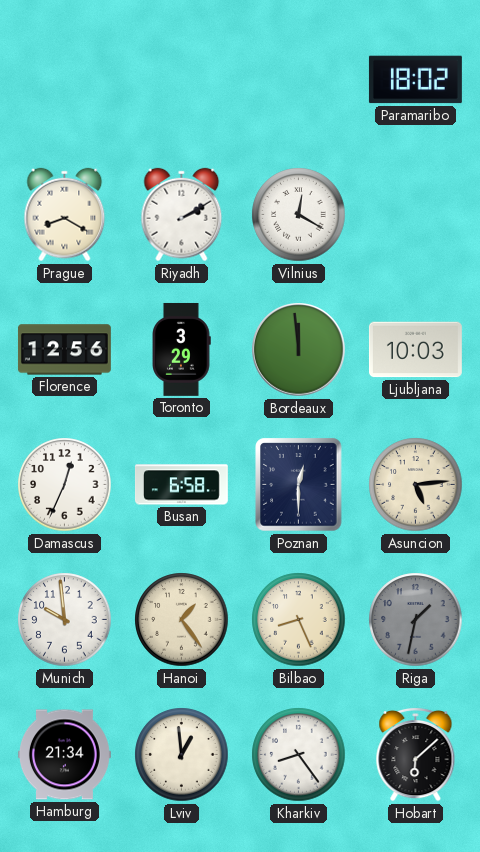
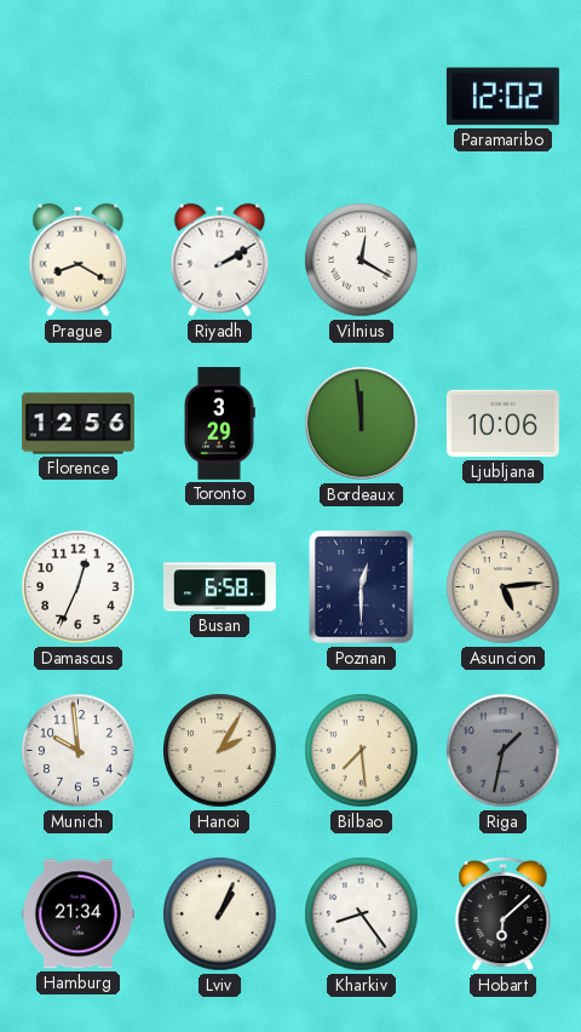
Paramaribo: 18:02 -> 12:02 (502, 97)
Ljubljana: 10:03 -> 10:06 (502, 424)
Hanoi: 1:24 -> 2:05 (220, 751)
Bilbao: 8:26 -> 7:29 (362, 751)
Lviv: 12:59 -> 1:04 (220, 915)
